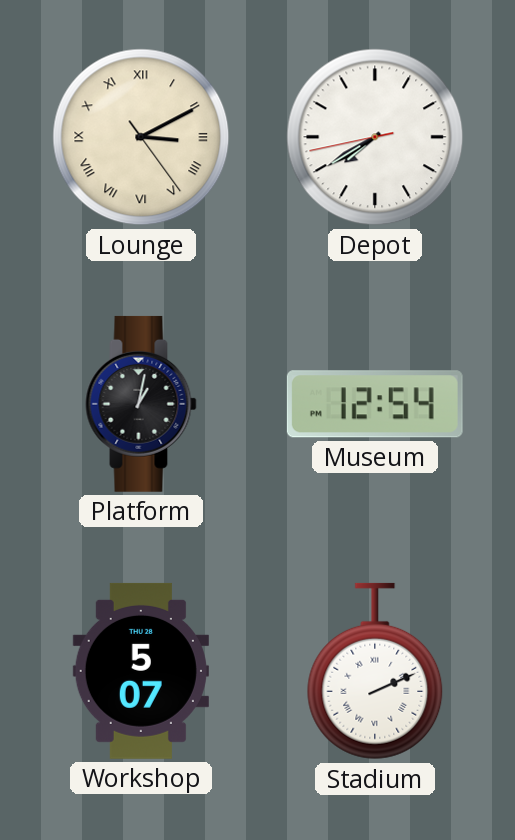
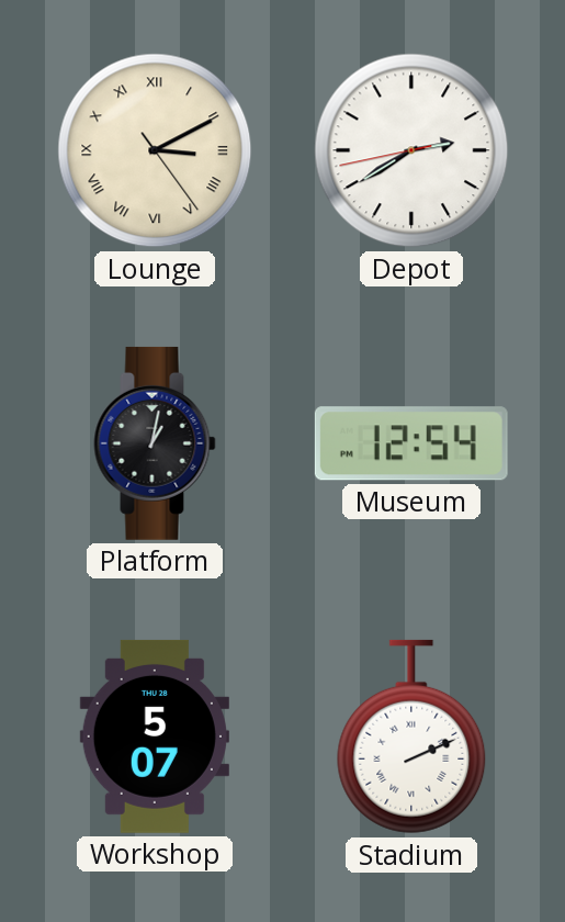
Depot: 7:39 -> 2:39 (411, 150)
